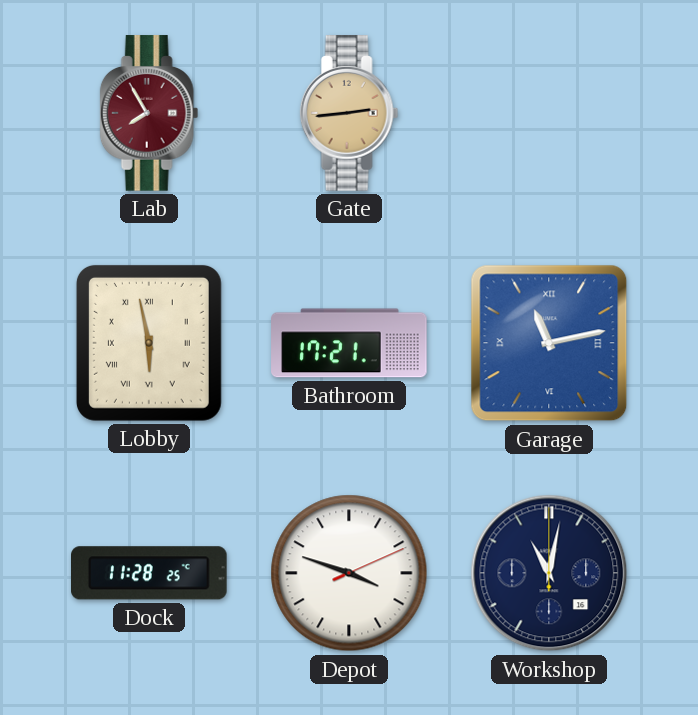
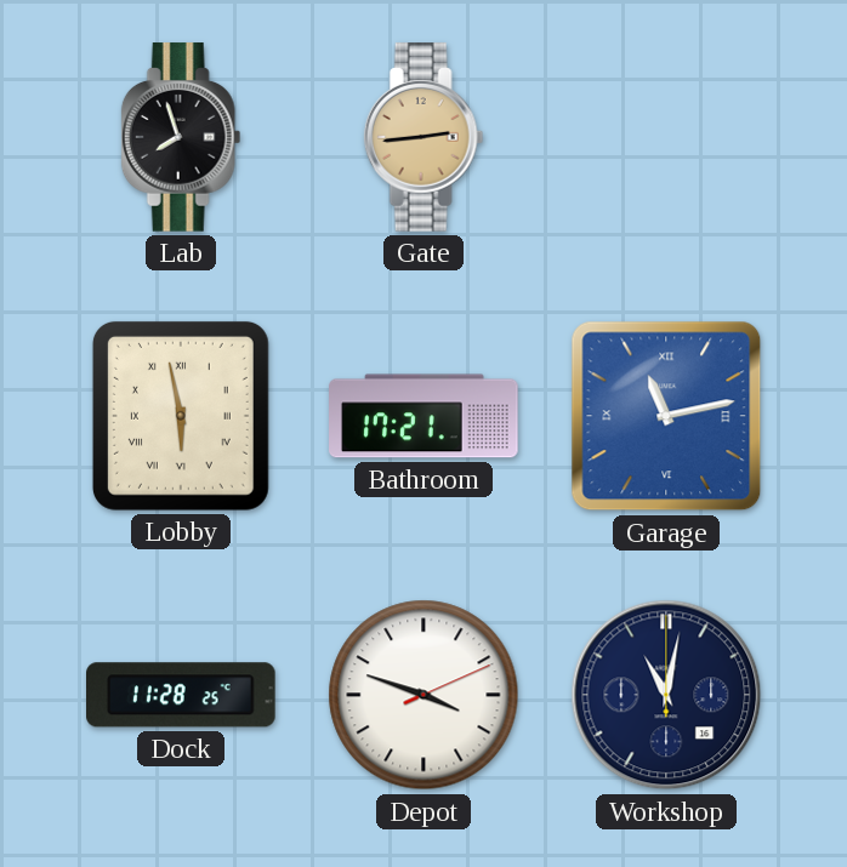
Lab: 7:55 -> 7:57 (181, 137)
Lab dial: burgundy -> black (181, 137)
